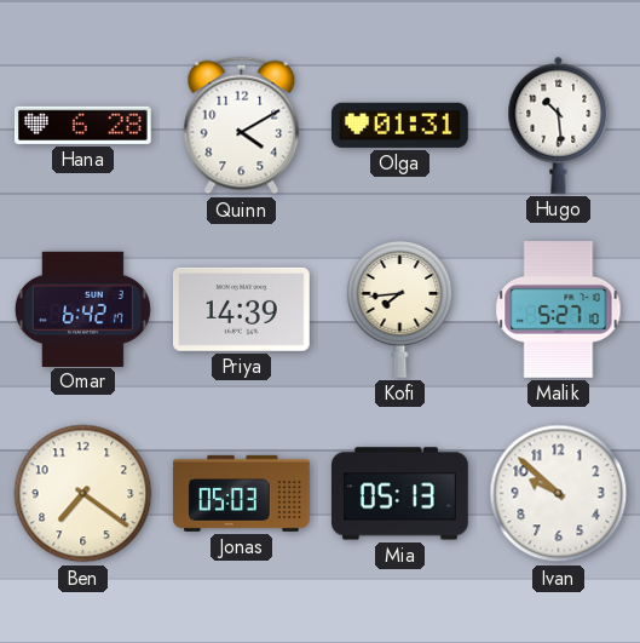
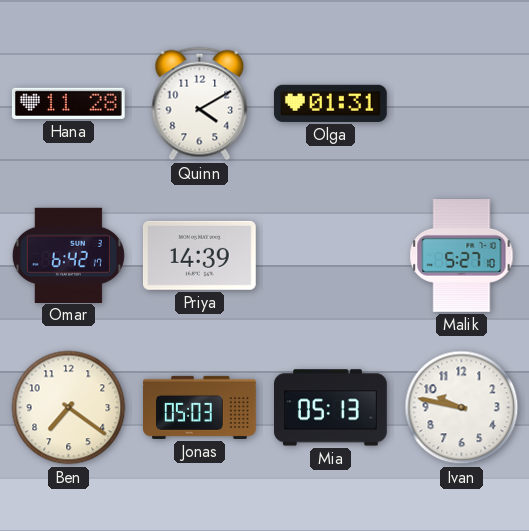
Hana: 6:28 -> 11:28 (68, 103)
Hugo: 10:29 -> none (559, 125)
Kofi: 7:44 -> none (400, 309)
Ivan: 9:52 -> 9:47 (462, 408)
